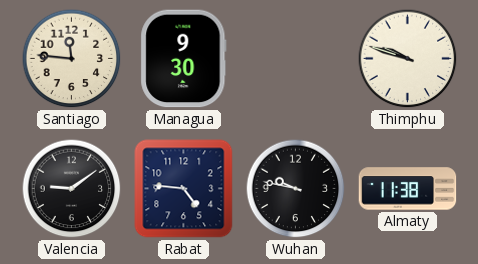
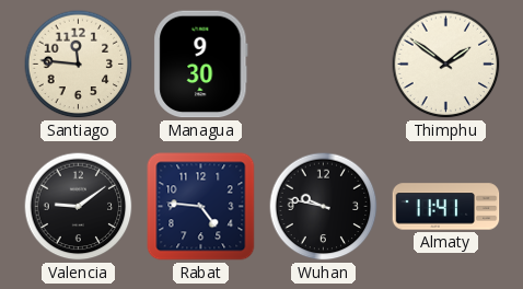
Thimphu: 9:48 -> 1:51 (446, 65)
Almaty: 11:38 -> 11:41 (446, 207)
